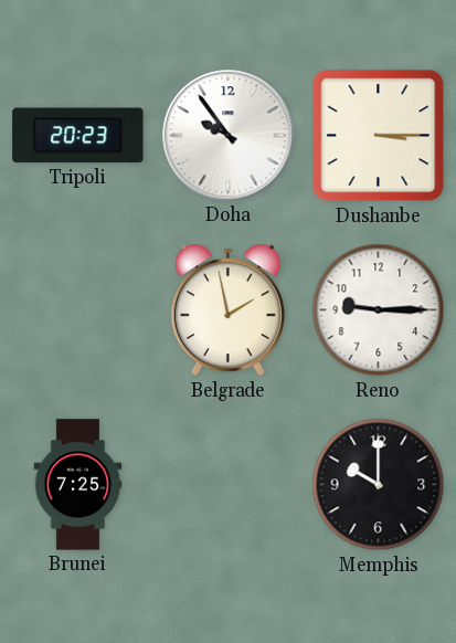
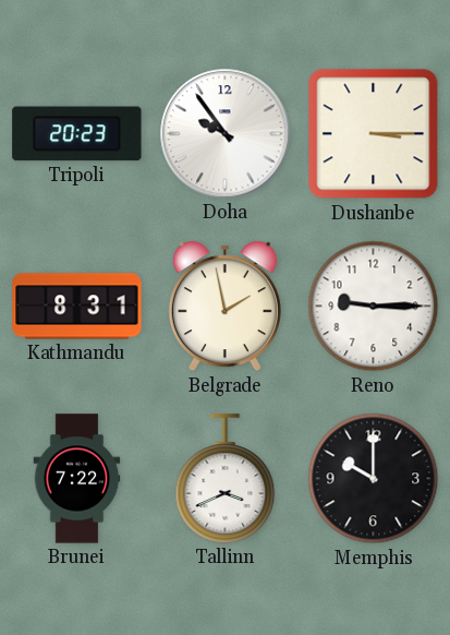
Kathmandu: none -> 8:31 (77, 307)
Brunei: 7:25 -> 7:22 (77, 479)
Tallinn: none -> 3:41 (226, 479)
